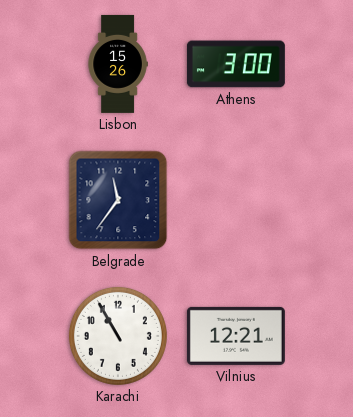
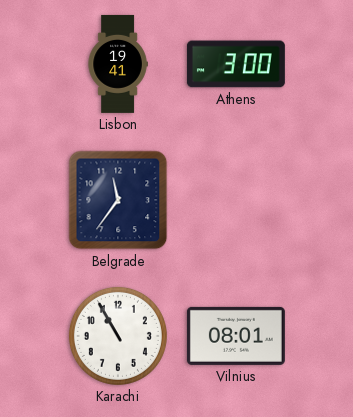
Lisbon: 15:26 -> 19:41 (118, 64)
Vilnius: 12:21 -> 08:01 (236, 336)
